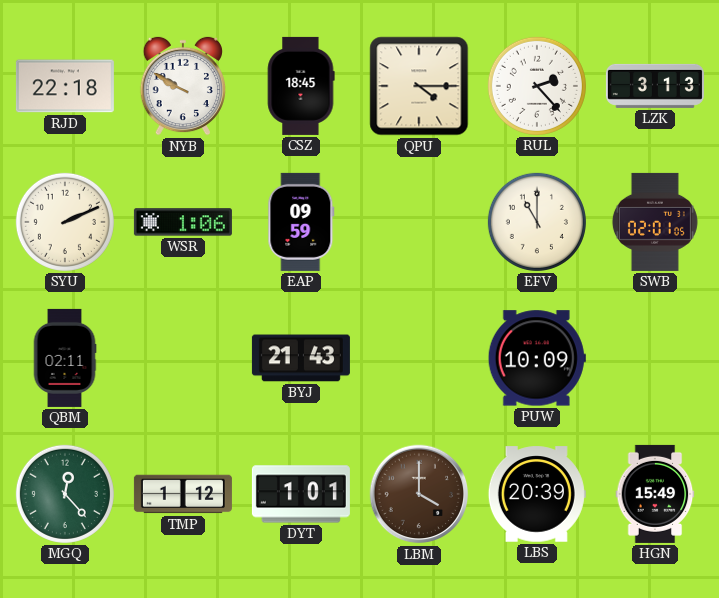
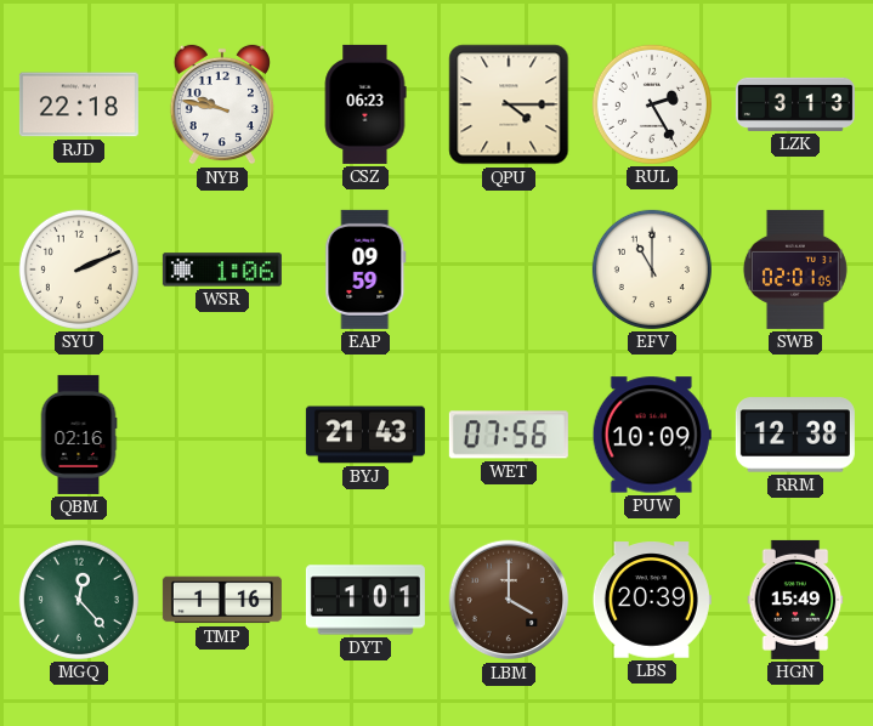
NYB: 9:50 -> 9:47 (222, 104)
CSZ: 18:45 -> 06:23 (365, 104)
RUL: 2:23 -> 2:25 (652, 104)
QBM: 02:11 -> 02:16 (79, 435)
WET: none -> 07:56 (509, 435)
RRM: none -> 12:38 (795, 435)
TMP: 1:12 -> 1:16 (222, 600)
